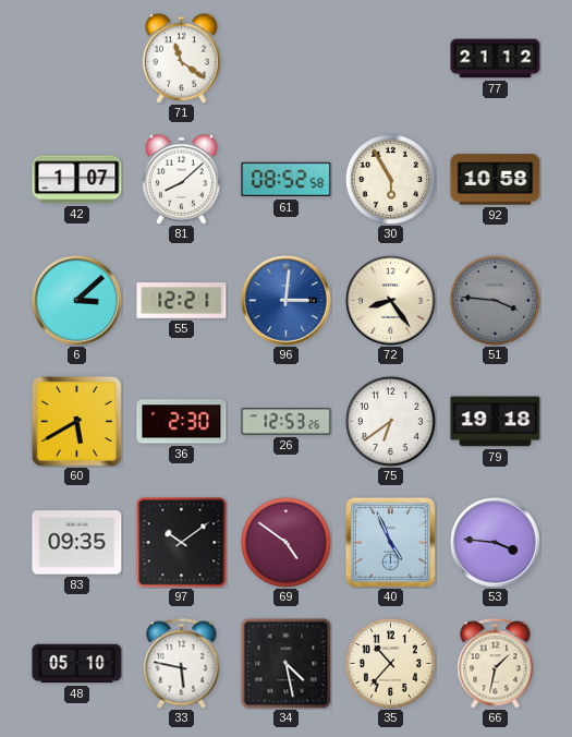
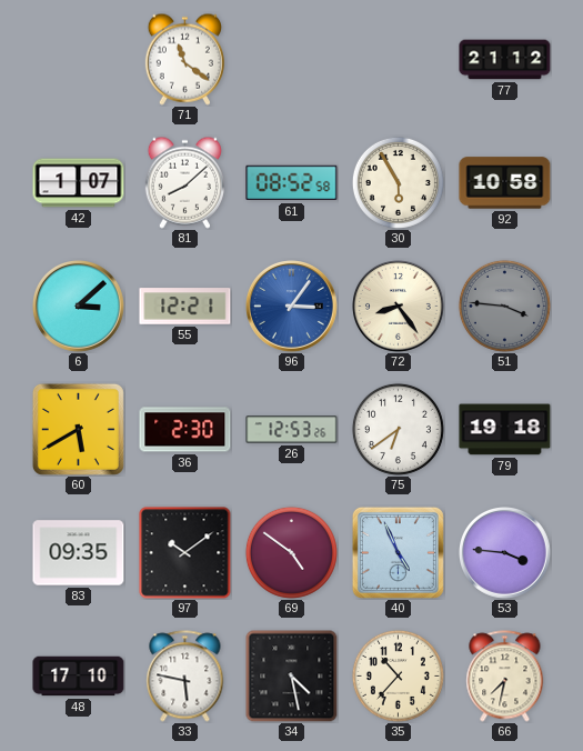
96: 3:01 -> 3:06 (292, 307)
48: 05:10 -> 17:10 (79, 677)
66: 1:32 -> 7:32 (505, 677)
